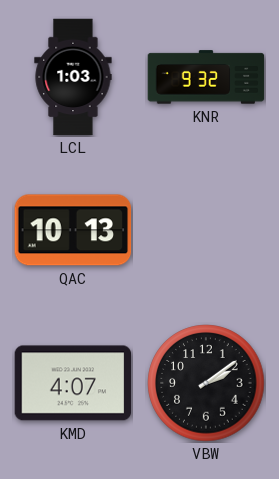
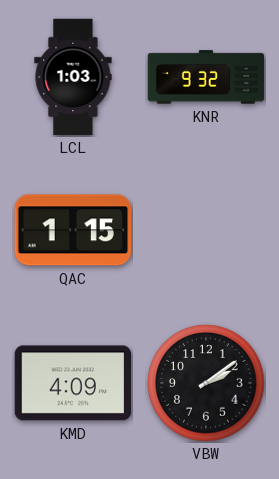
QAC: 10:13 -> 1:15 (73, 230)
KMD: 4:07 -> 4:09 (73, 383)
